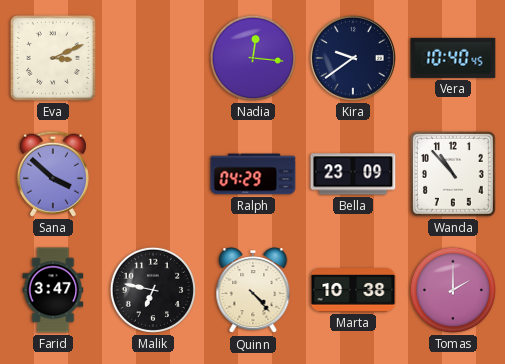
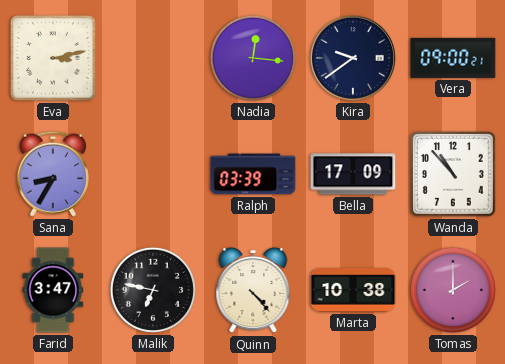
Eva: 3:11 -> 3:13 (54, 59)
Vera: 10:40 -> 09:00 (453, 58)
Sana: 3:52 -> 8:35 (53, 174)
Ralph: 04:29 -> 03:39 (253, 174)
Bella: 23:09 -> 17:09 (353, 174)
